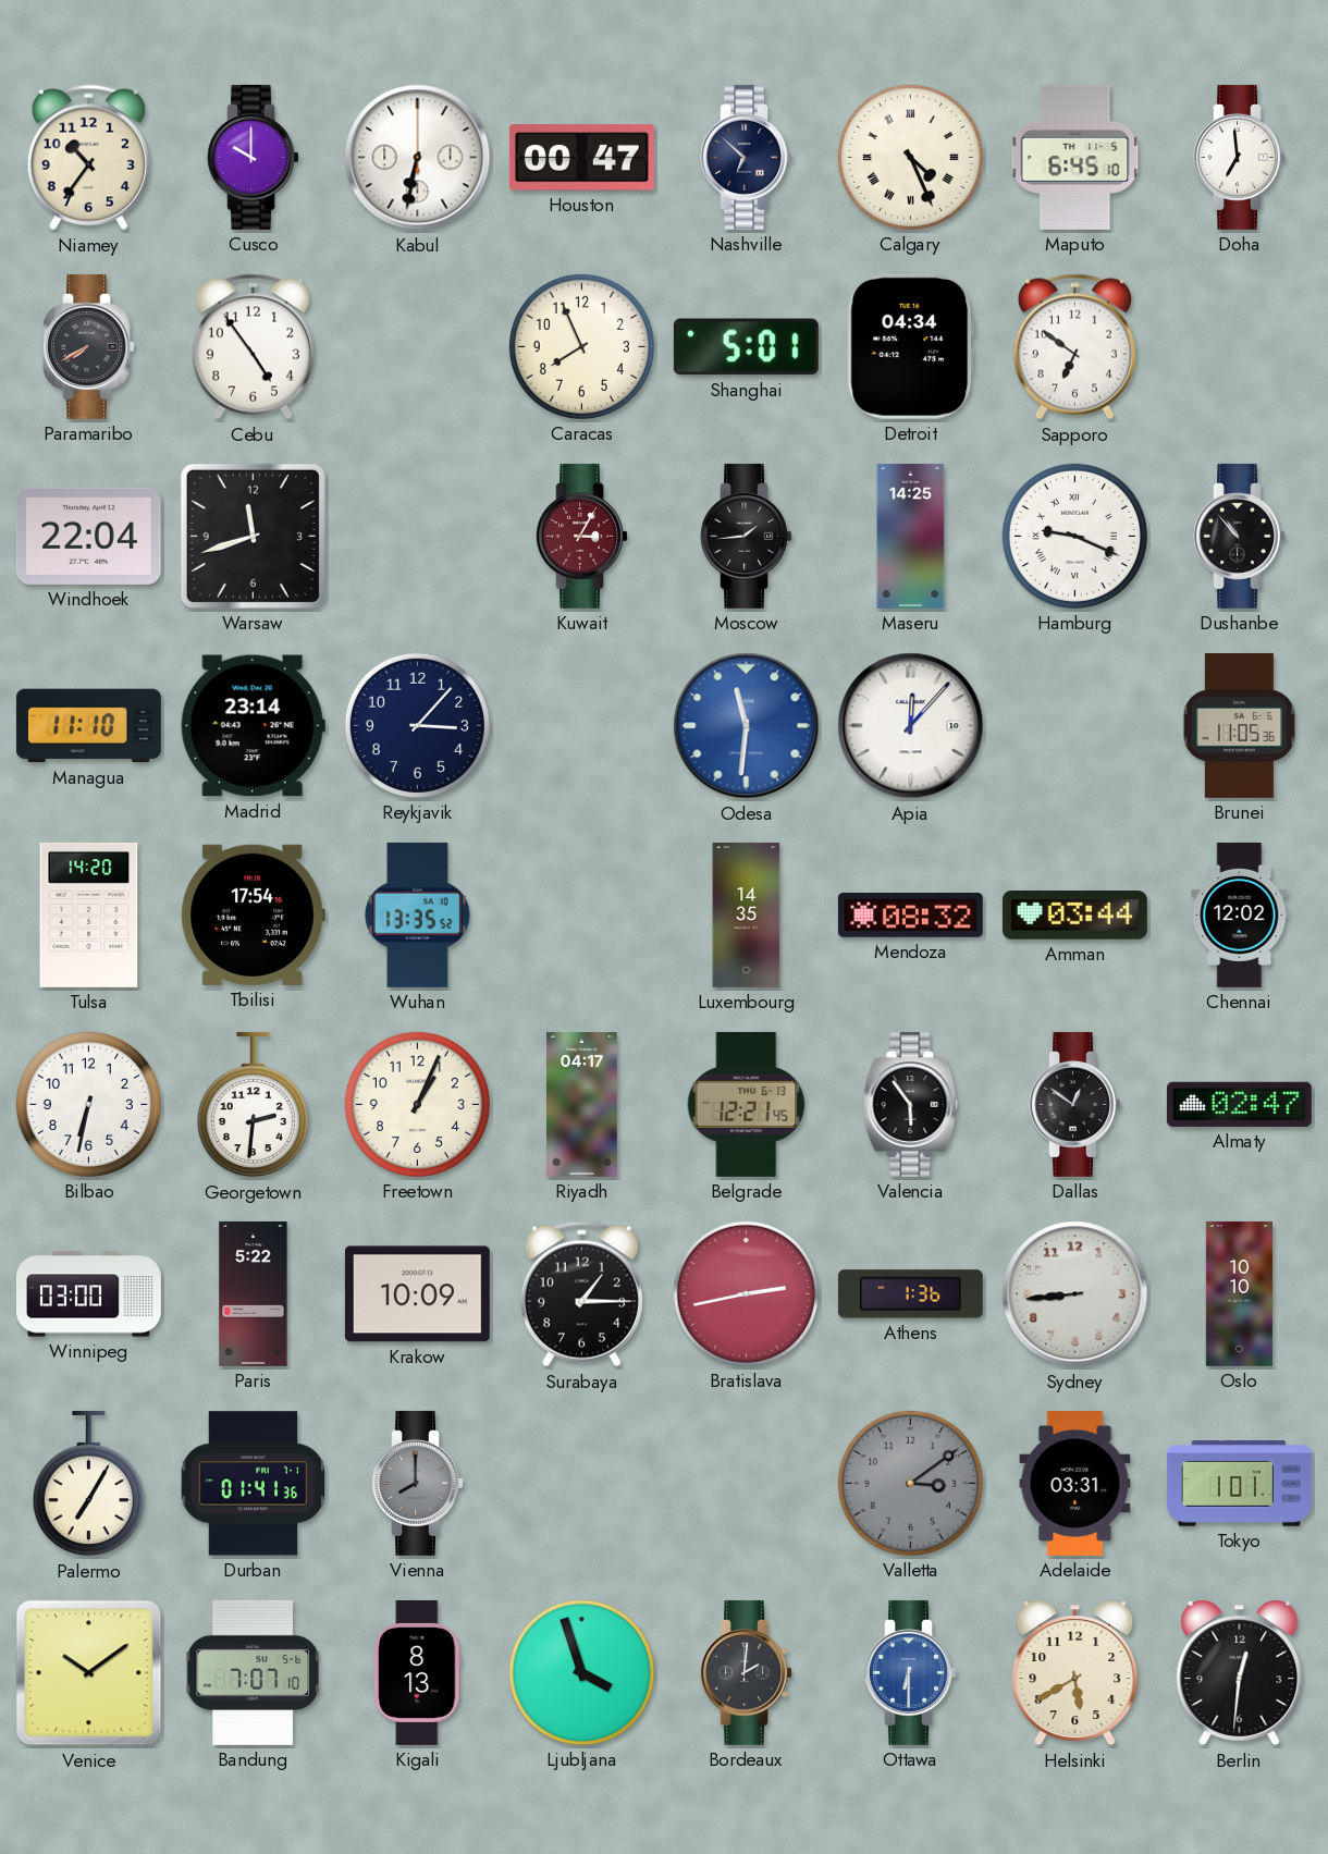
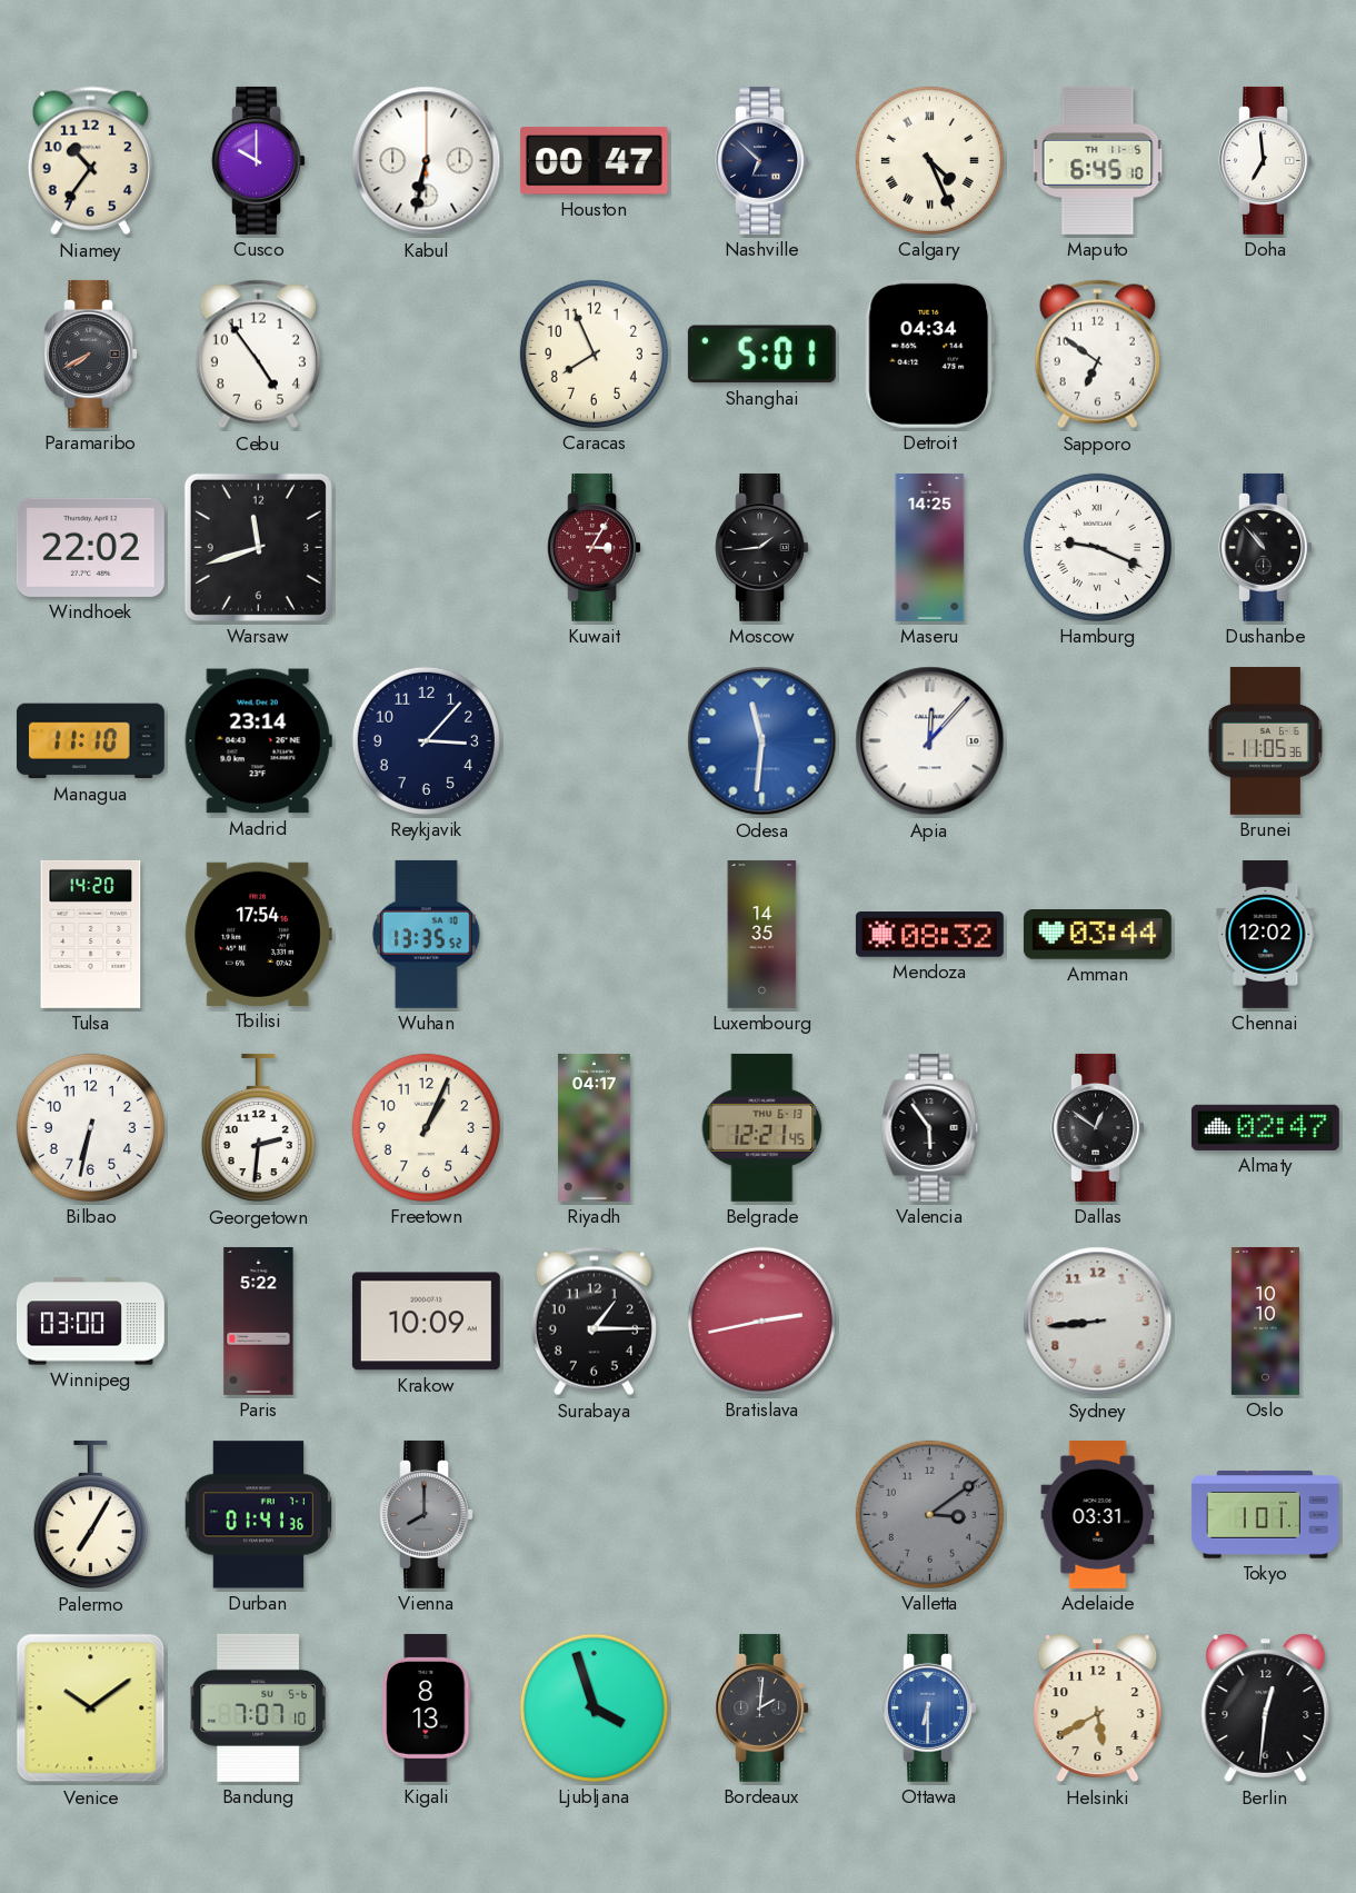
Windhoek: 22:04 -> 22:02 (90, 547)
Athens: 1:36 -> none (910, 1294)
